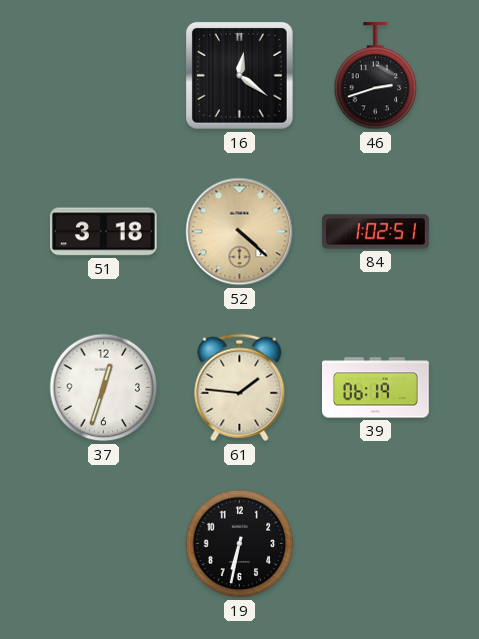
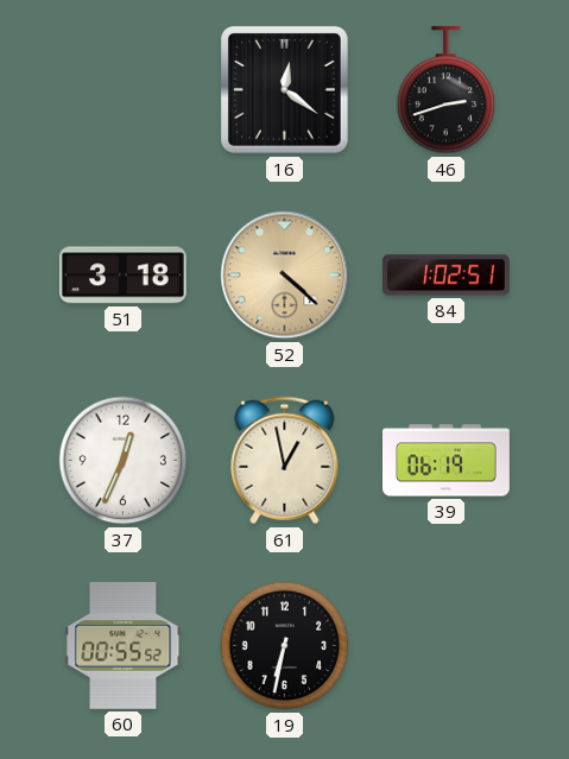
37: 12:33 -> 12:34 (124, 461)
61: 1:46 -> 12:58 (285, 461)
60: none -> 00:55 (124, 645)
